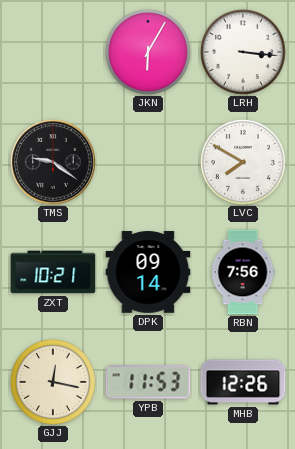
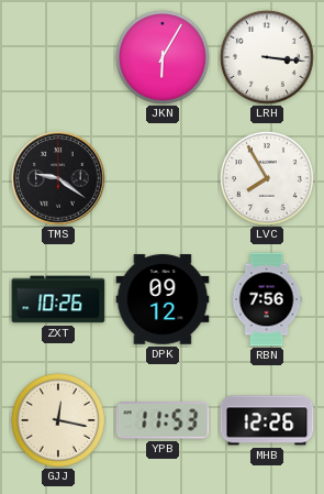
LVC: 7:50 -> 7:55 (267, 178)
ZXT: 10:21 -> 10:26 (58, 299)
DPK: 09:14 -> 09:12 (163, 299)
